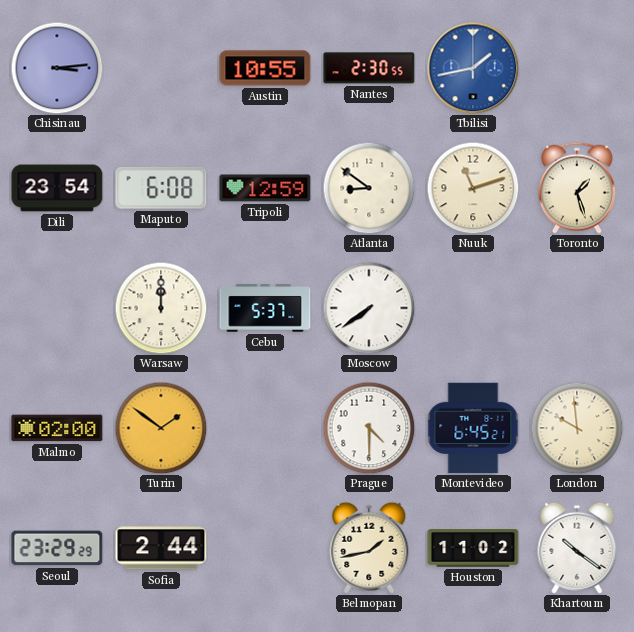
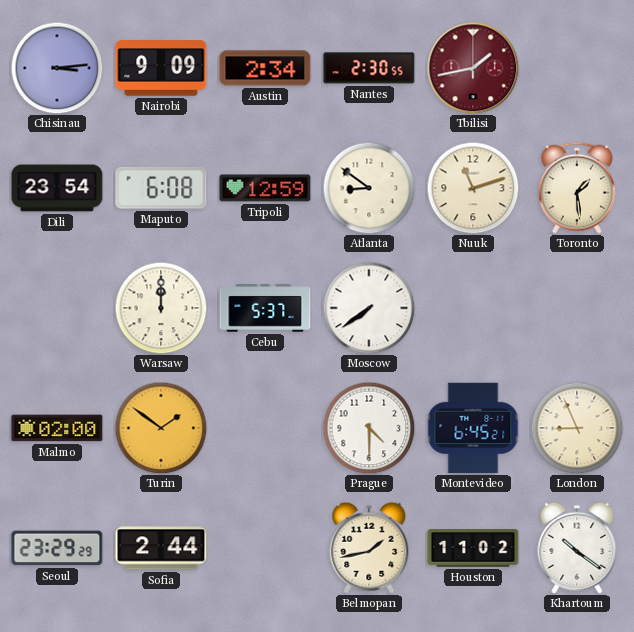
Nairobi: none -> 9:09 (161, 68)
Austin: 10:55 -> 2:34 (265, 68)
Tbilisi dial: blue -> burgundy (473, 68)
Toronto: 1:27 -> 1:29 (577, 188)
London: 9:59 -> 8:56 (577, 428)
